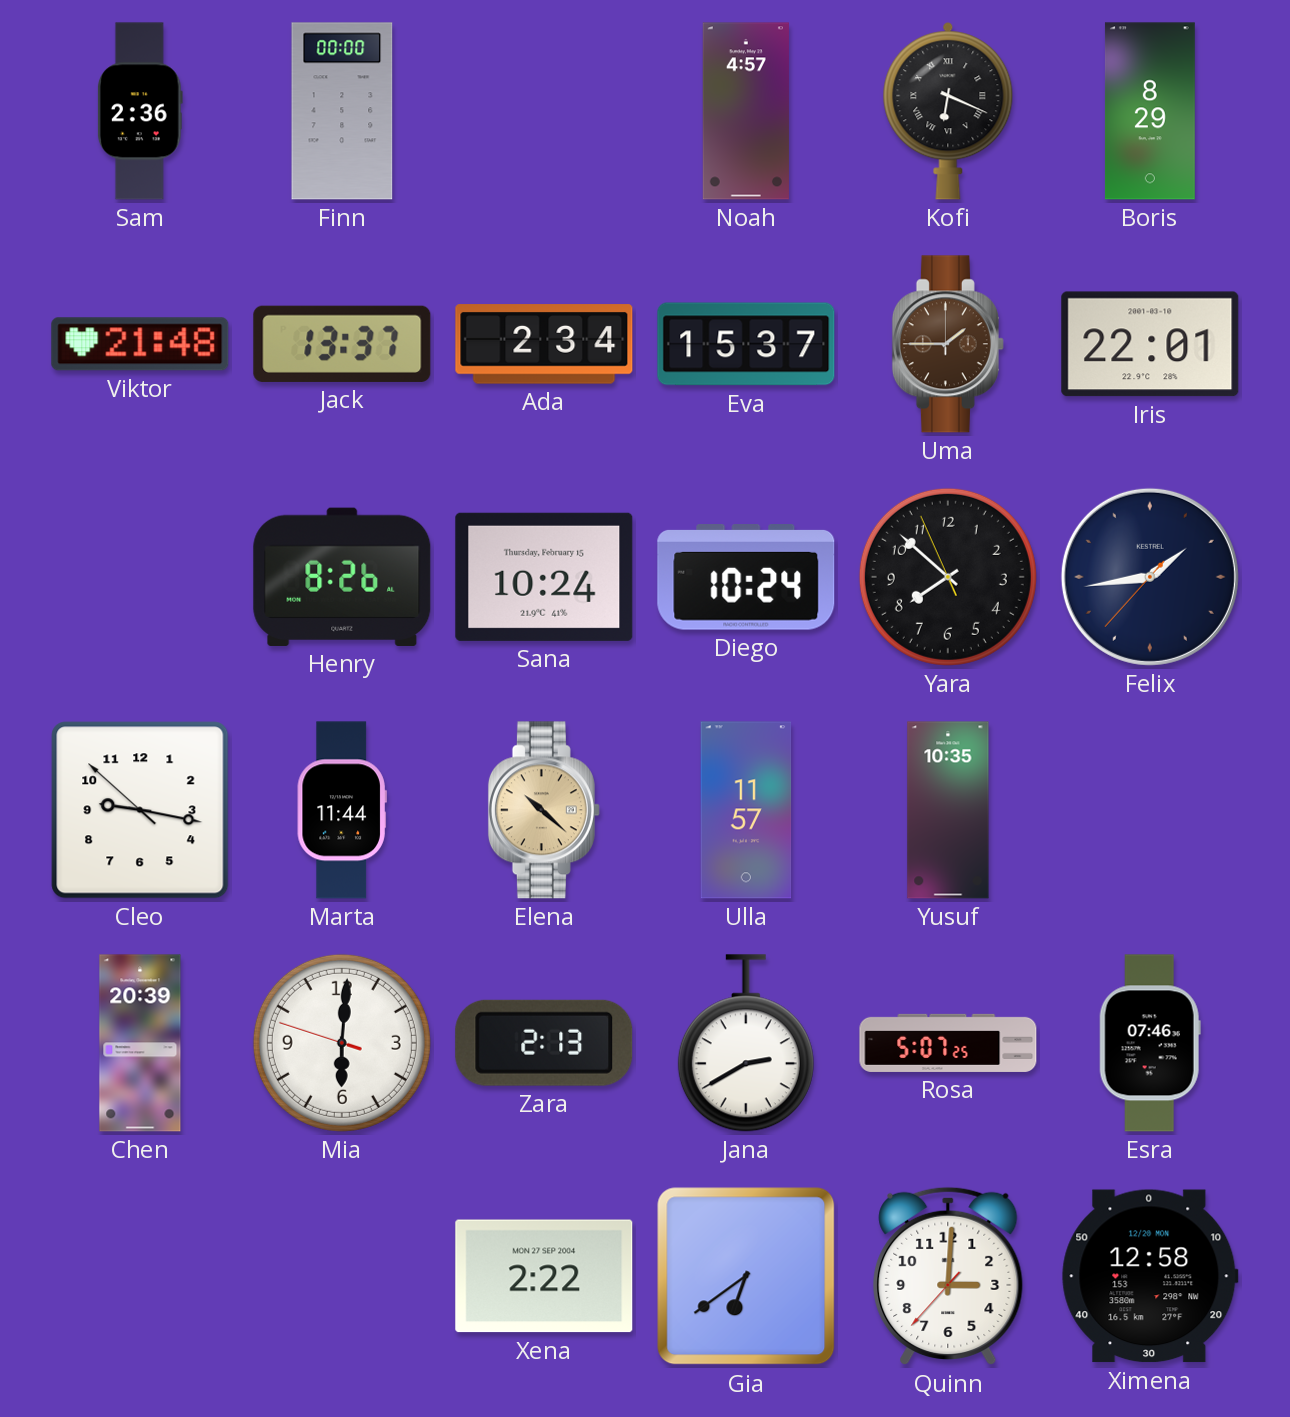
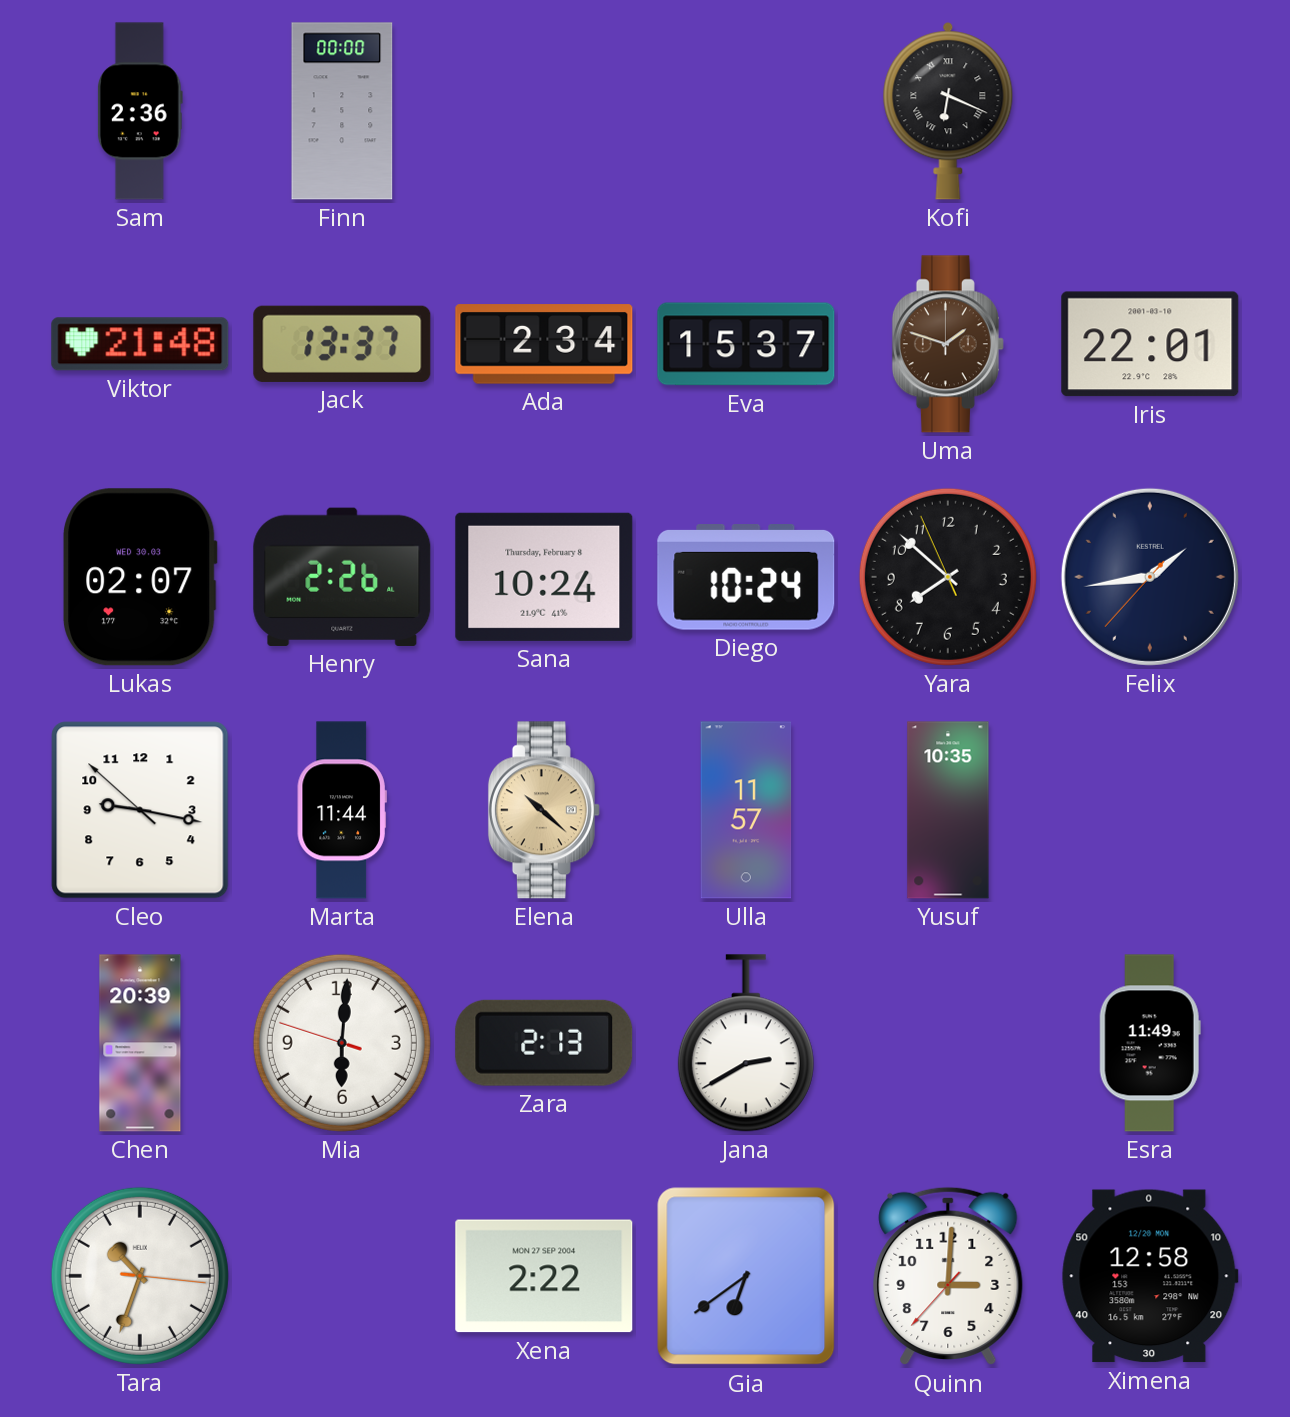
Noah: 4:57 -> none (746, 111)
Boris: 8:29 -> none (1150, 111)
Uma: 1:45 -> 1:48 (948, 344)
Lukas: none -> 02:07 (141, 577)
Henry: 8:26 -> 2:26 (342, 577)
Sana date: Thursday, February 15 -> Thursday, February 8 (544, 577)
Rosa: 5:07 -> none (948, 1043)
Esra: 07:46 -> 11:49 (1150, 1043)
Tara: none -> 10:33 (140, 1276)
